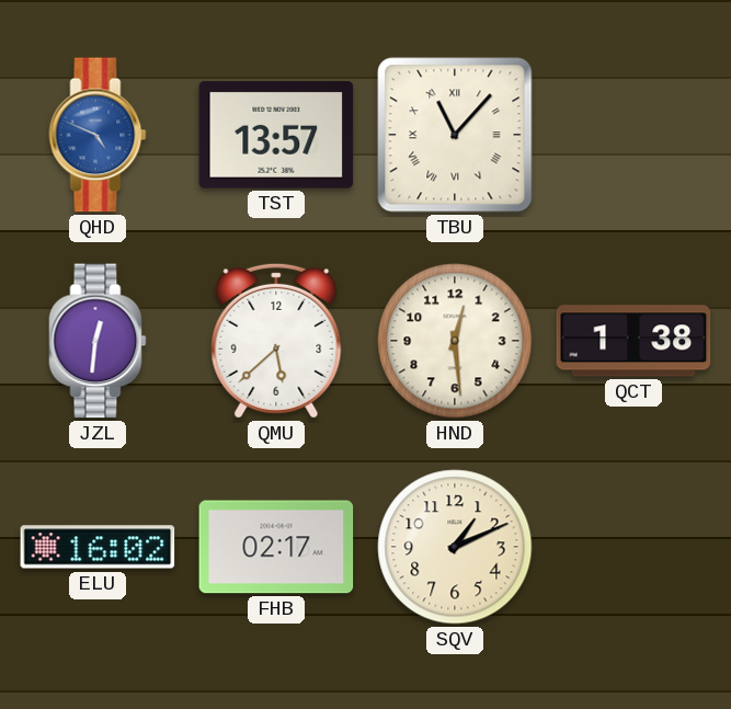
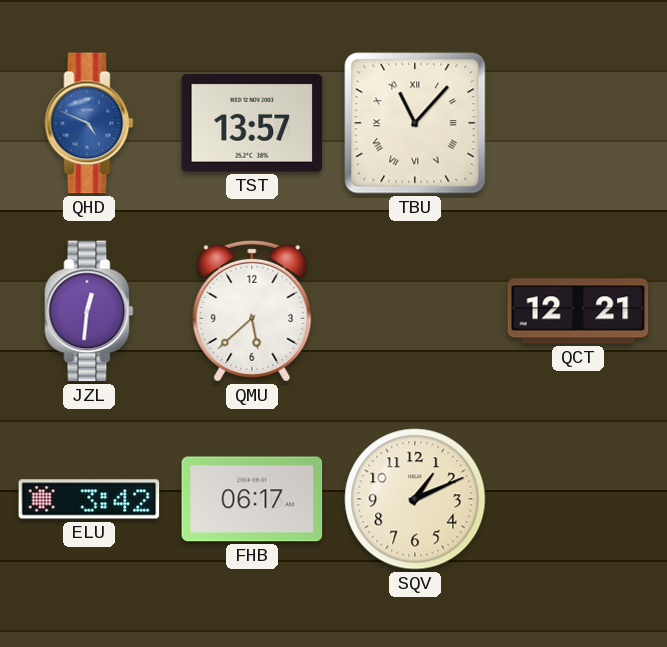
HND: 12:29 -> none (455, 341)
QCT: 1:38 -> 12:21 (578, 311)
ELU: 16:02 -> 3:42 (89, 499)
FHB: 02:17 -> 06:17 (252, 499)
